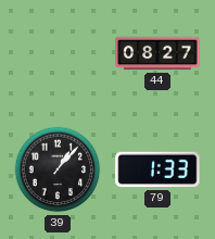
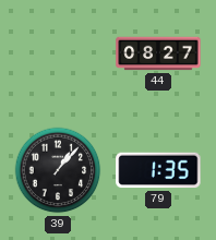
79: 1:33 -> 1:35 (158, 170)
